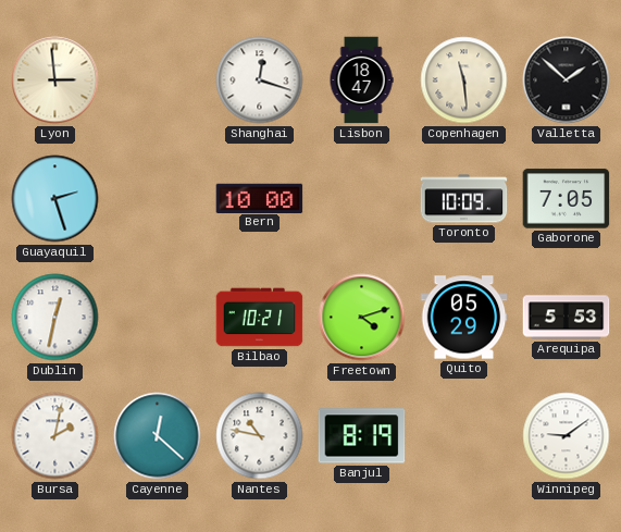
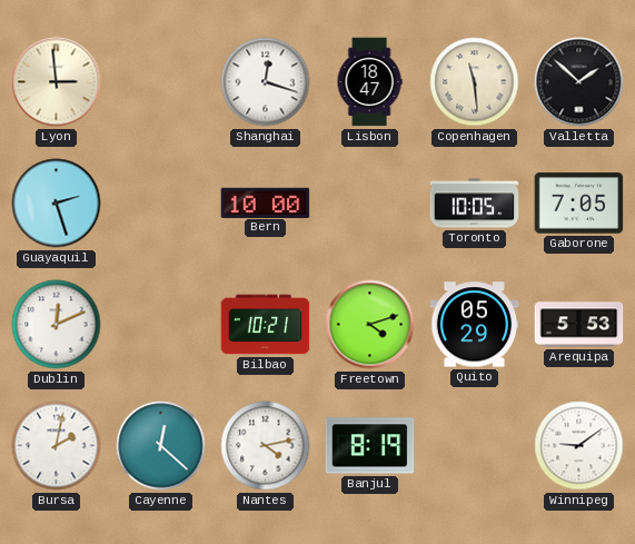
Toronto: 10:09 -> 10:05 (475, 204)
Dublin: 12:32 -> 12:11 (57, 325)
Nantes: 10:47 -> 4:13 (266, 446)
